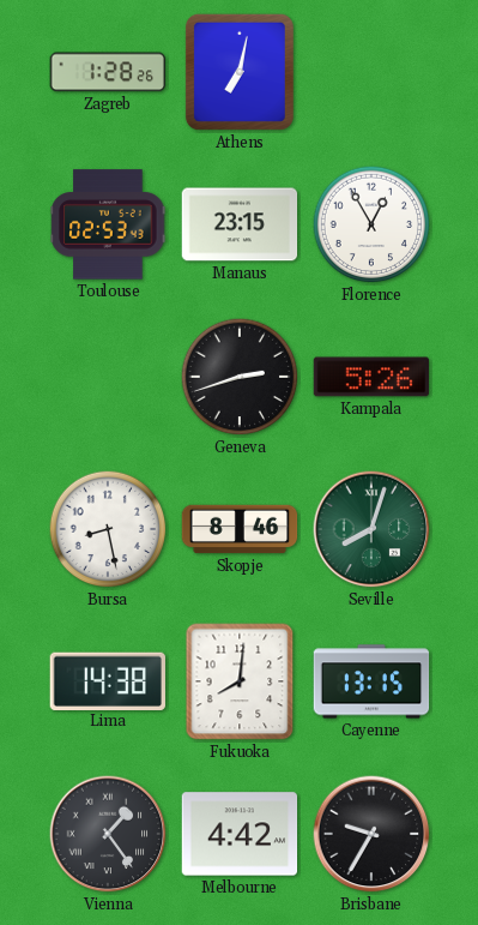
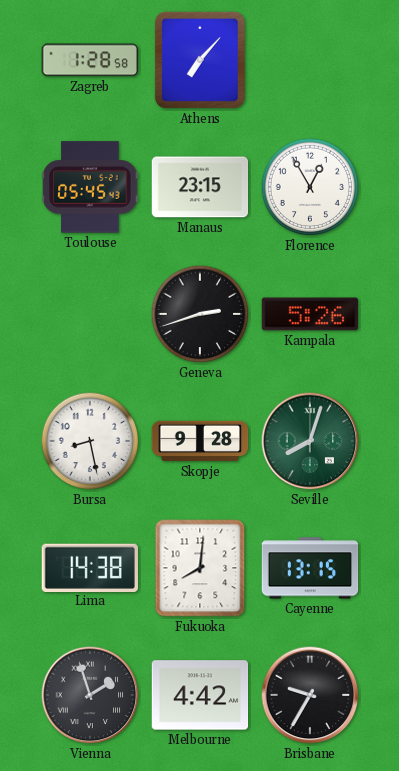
Zagreb: 1:28:26 -> 1:28:58 (90, 60)
Athens: 7:02 -> 7:07 (200, 60)
Toulouse: 02:53 -> 05:45 (90, 187)
Skopje: 8:46 -> 9:28 (200, 441)
Vienna: 1:24 -> 1:57 (90, 695)
